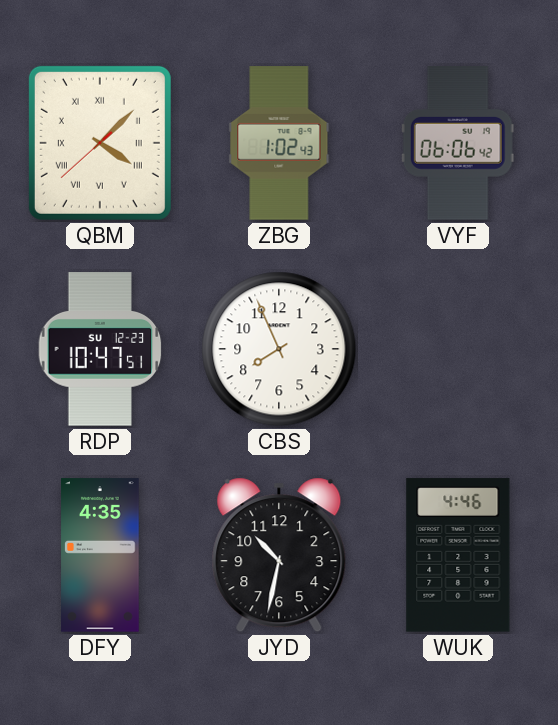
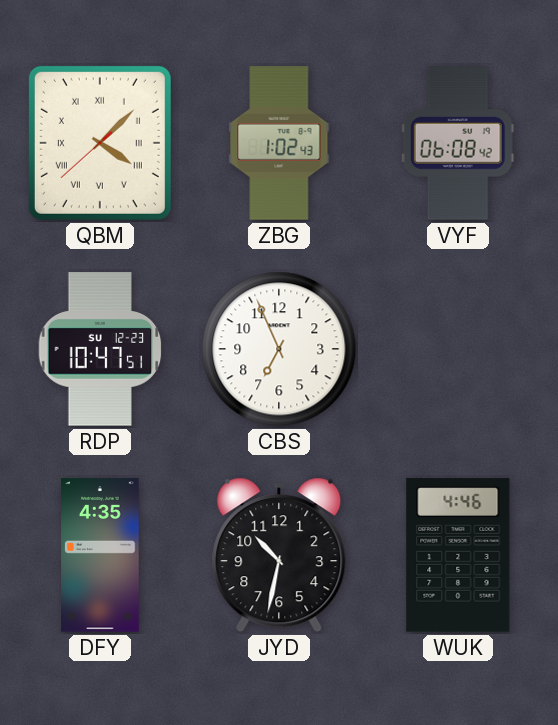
VYF: 06:06 -> 06:08 (458, 143)
CBS: 7:56 -> 6:56 (279, 349)
